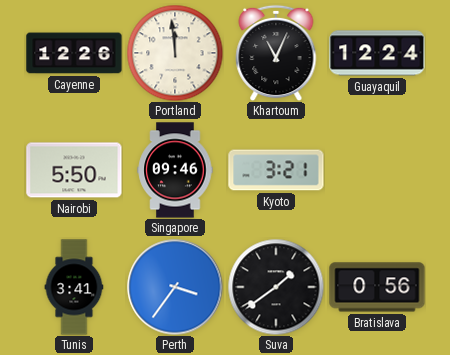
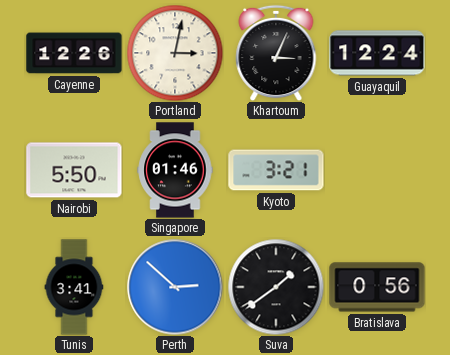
Portland: 11:59 -> 3:02 (175, 53)
Khartoum: 11:04 -> 3:04 (276, 53)
Singapore: 09:46 -> 01:46 (175, 170)
Perth: 3:36 -> 2:52 (175, 287)
